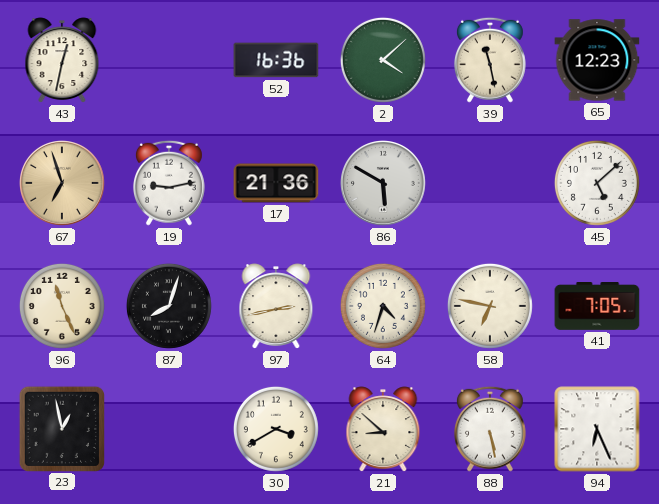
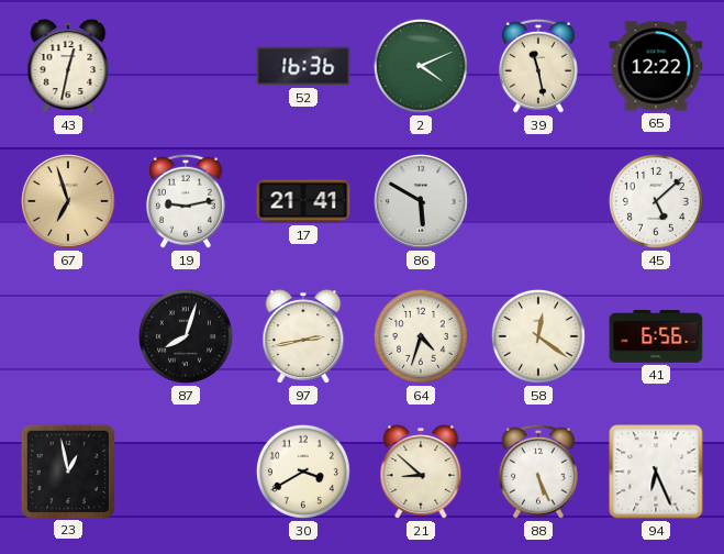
2: 4:08 -> 4:11 (421, 66)
65: 12:23 -> 12:22 (656, 66)
17: 21:36 -> 21:41 (303, 201)
96: 11:26 -> none (62, 306)
58: 6:47 -> 12:21 (538, 336)
41: 7:05 -> 6:56 (656, 337)
88: 5:28 -> 5:26 (538, 472)
